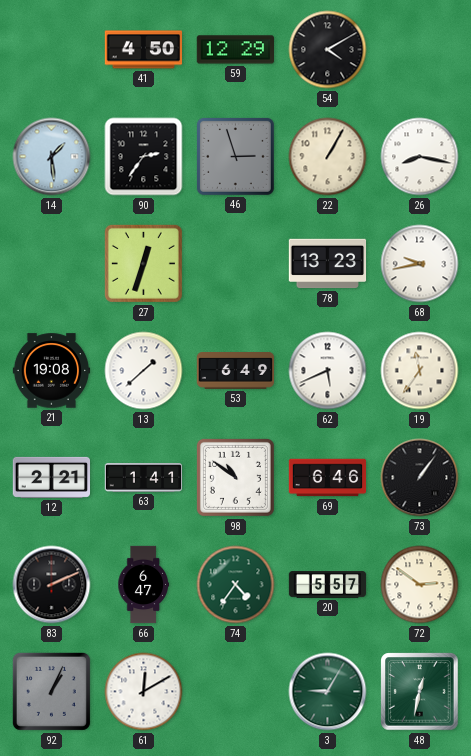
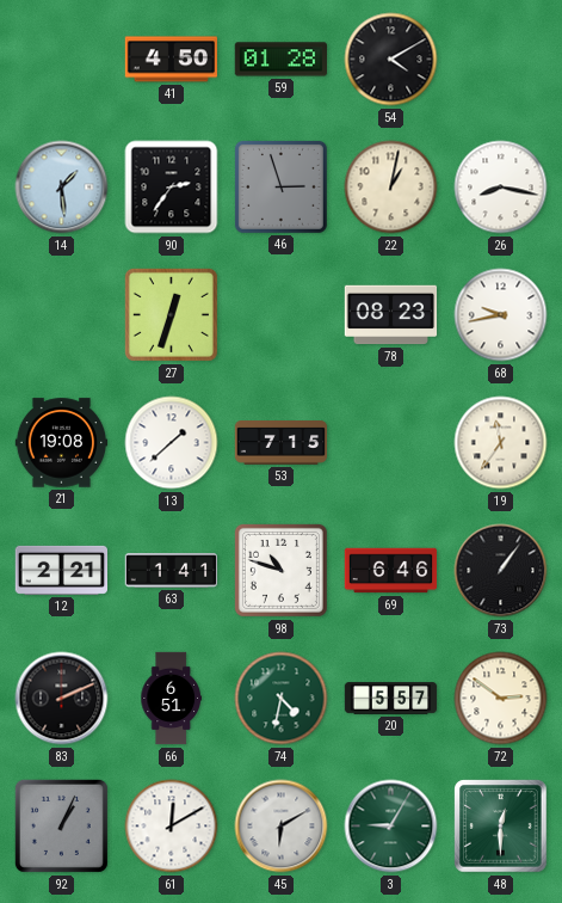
59: 12:29 -> 01:28 (280, 60)
22: 1:05 -> 1:02 (391, 188)
78: 13:23 -> 08:23 (391, 315)
53: 6:49 -> 7:15 (282, 443)
62: 5:41 -> none (328, 371)
98: 10:51 -> 10:48 (280, 570)
66: 6:47 -> 6:51 (171, 699)
74: 4:36 -> 4:32 (282, 699)
45: none -> 6:10 (282, 827)
48: 12:32 -> 12:30 (501, 827)
